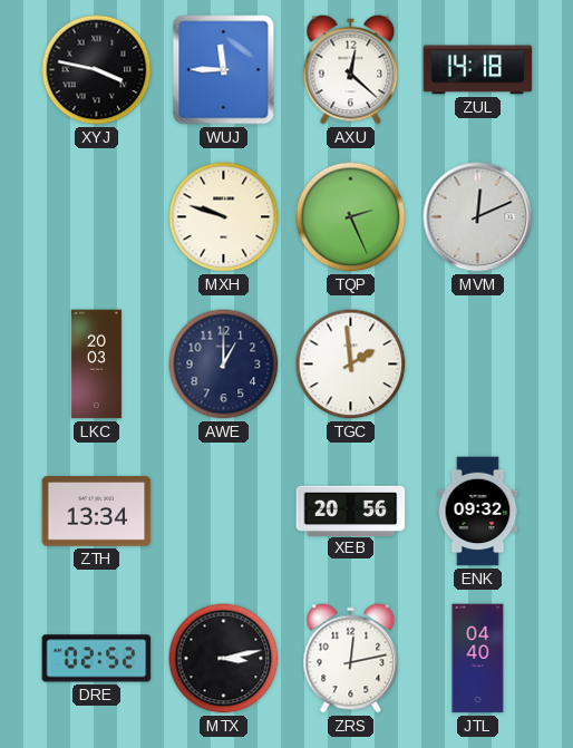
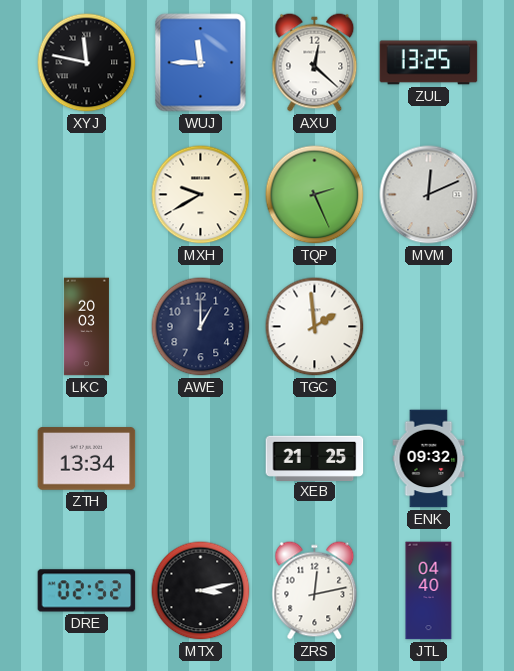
XYJ: 3:47 -> 11:47 (87, 63)
ZUL: 14:18 -> 13:25 (429, 63)
MXH: 9:48 -> 9:40 (201, 195)
XEB: 20:56 -> 21:25 (315, 458)
